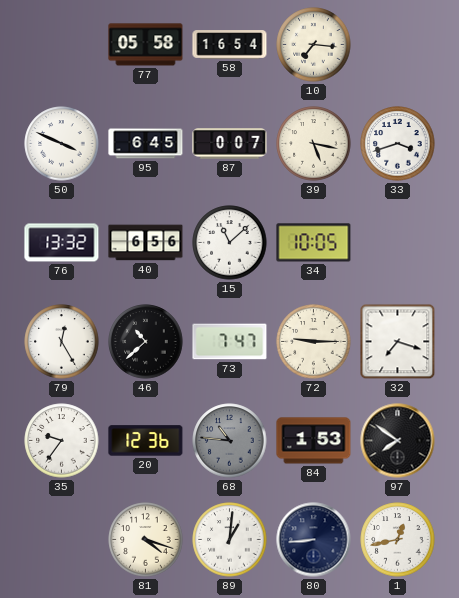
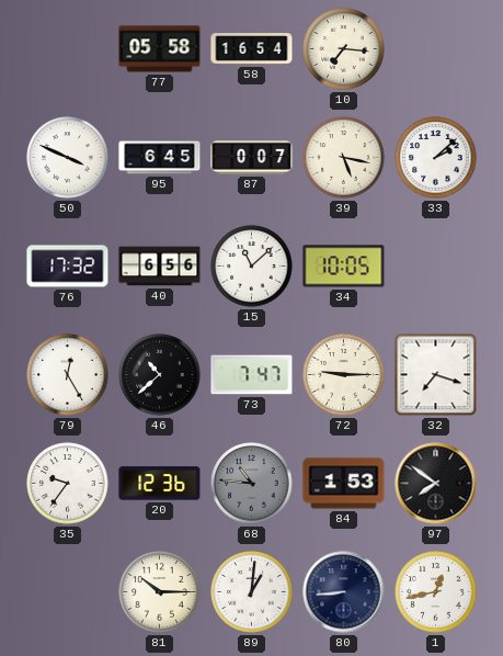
33: 3:42 -> 2:08 (436, 158)
76: 13:32 -> 17:32 (68, 267)
81: 4:18 -> 10:15 (160, 592)
